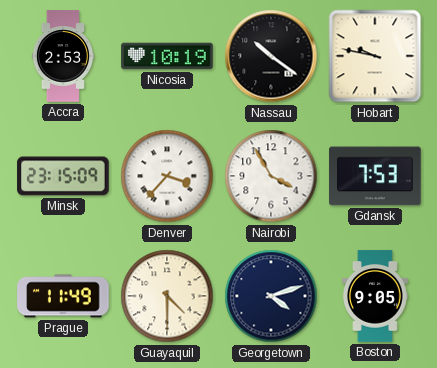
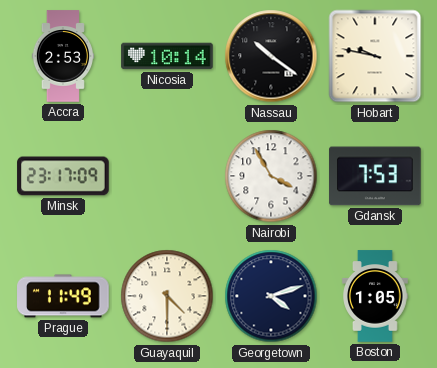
Nicosia: 10:19 -> 10:14 (167, 56)
Minsk: 23:15 -> 23:17 (63, 176)
Denver: 3:37 -> none (167, 176)
Boston: 9:05 -> 1:05 (375, 296)
